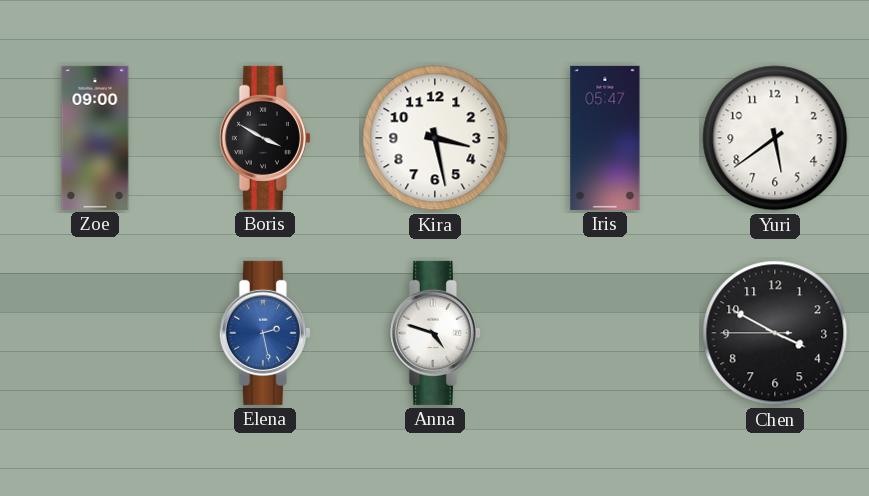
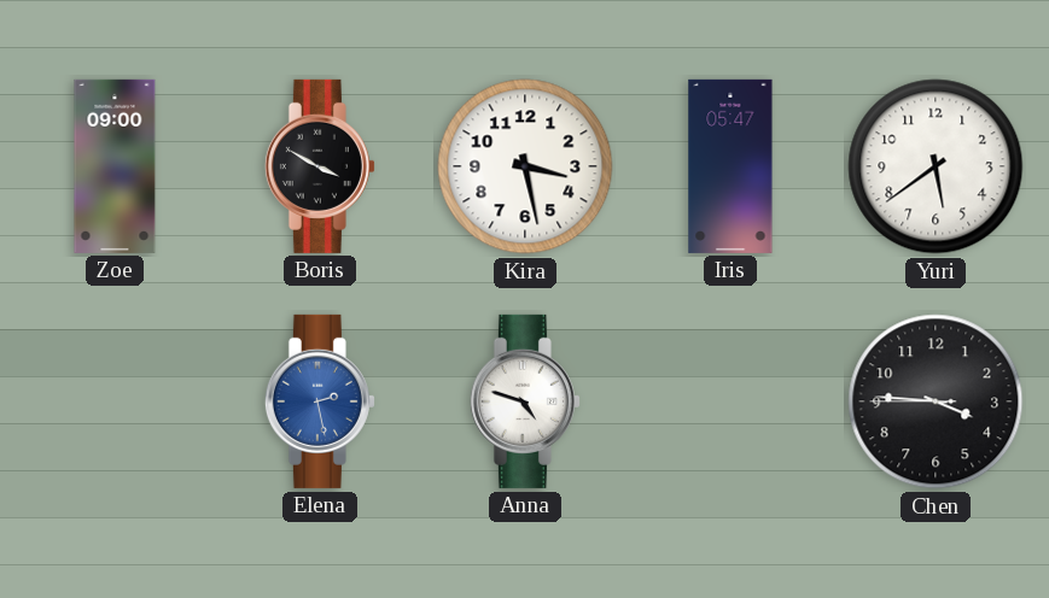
Chen: 3:49 -> 3:45 (936, 401)
